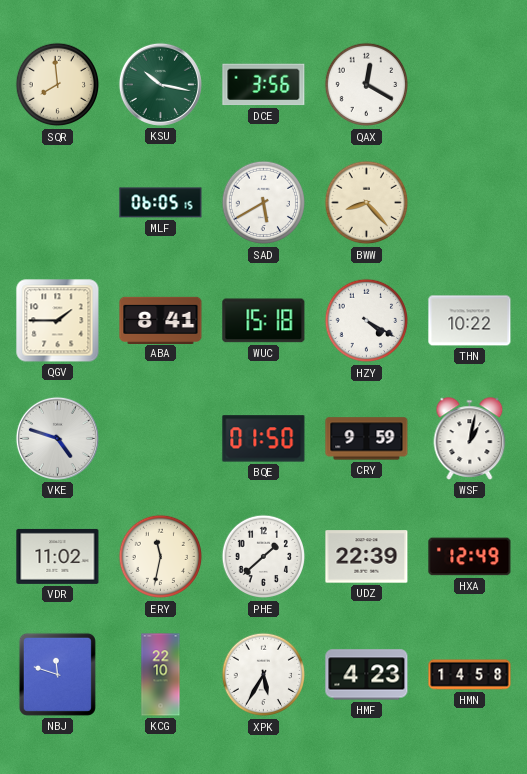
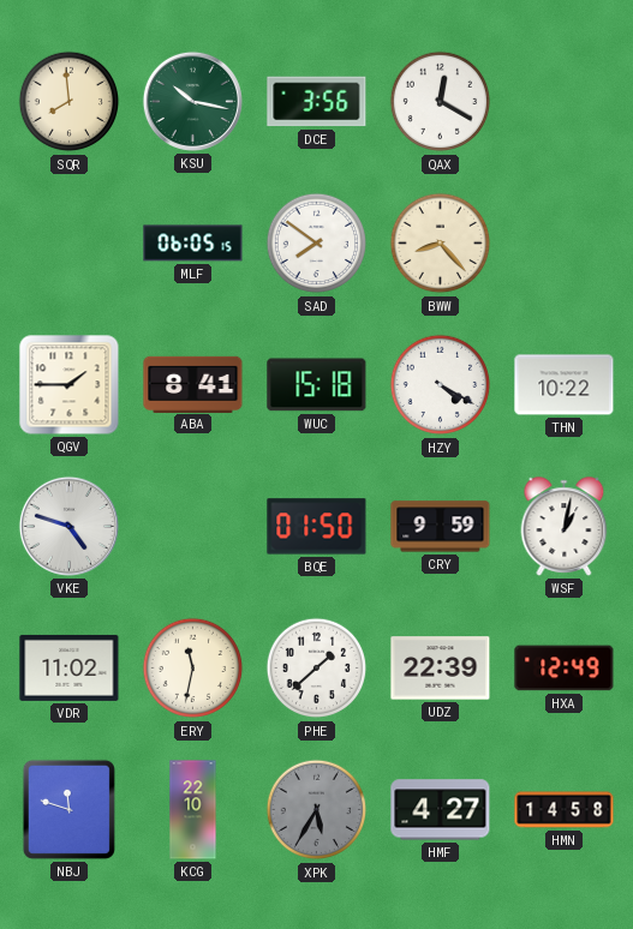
SAD: 5:40 -> 7:51 (317, 244)
XPK dial: white -> grey (317, 810)
HMF: 4:23 -> 4:27 (441, 810)
